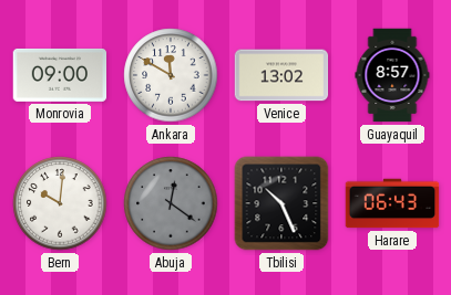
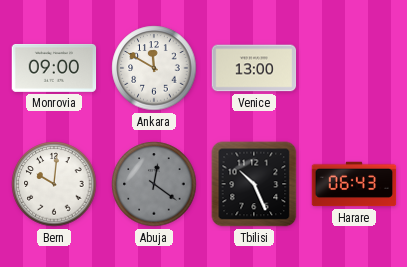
Venice: 13:02 -> 13:00 (254, 68)
Guayaquil: 8:57 -> none (392, 75)
